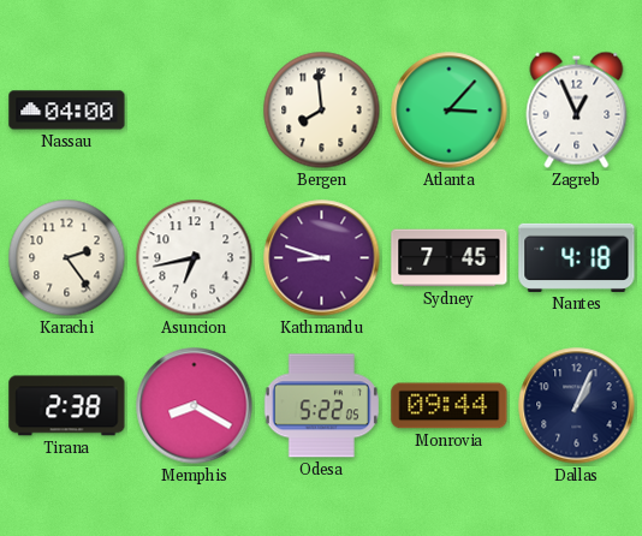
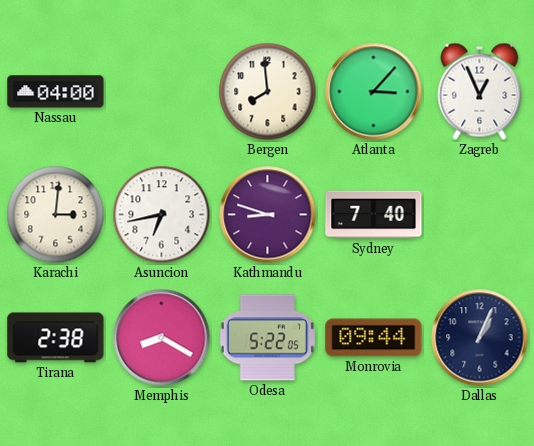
Karachi: 2:24 -> 3:01 (56, 215)
Sydney: 7:45 -> 7:40 (374, 215)
Nantes: 4:18 -> none (577, 257)
